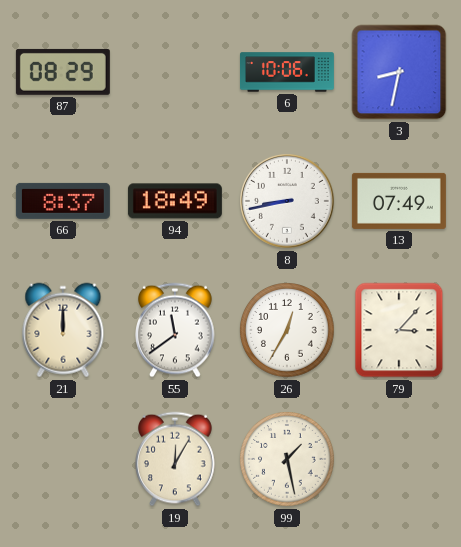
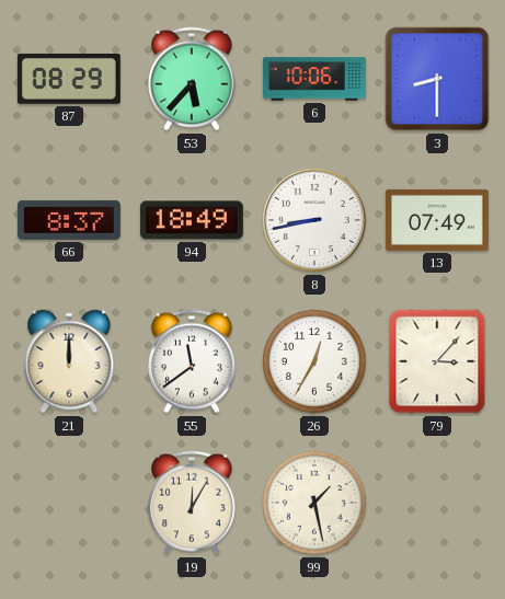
53: none -> 5:37 (193, 79)
3: 8:32 -> 8:30 (437, 79)
